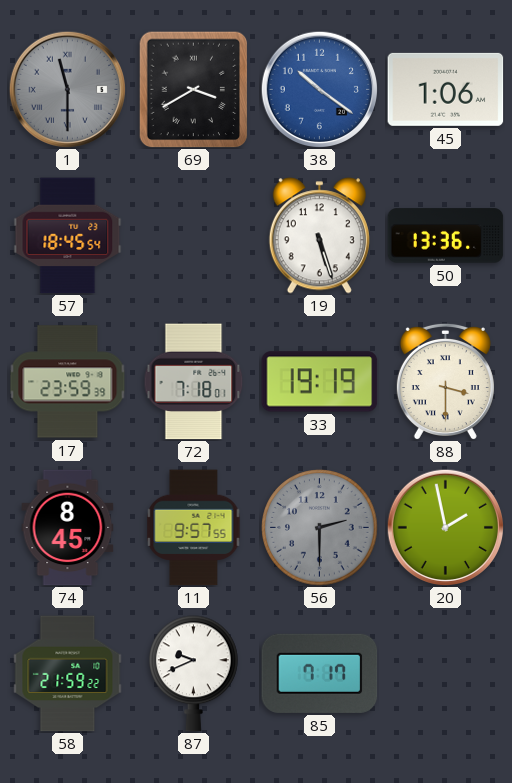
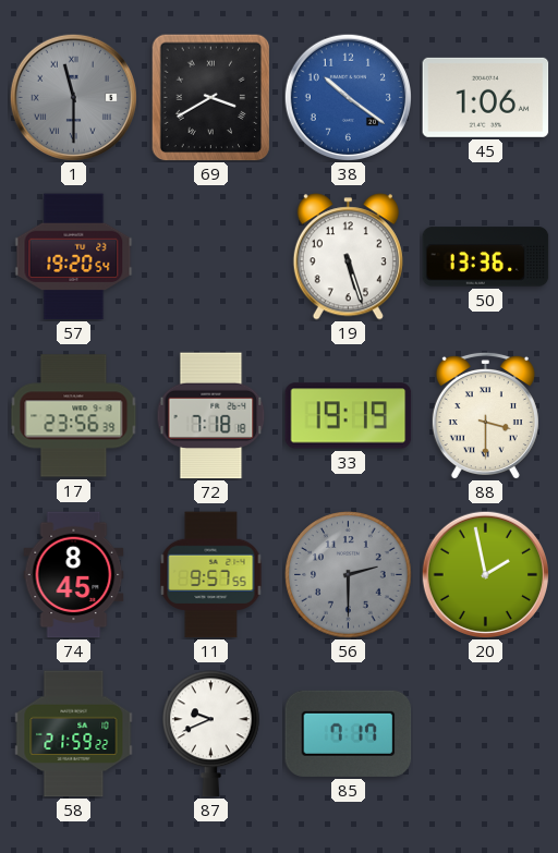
57: 18:45 -> 19:20 (74, 257)
17: 23:59 -> 23:56 (74, 416)
72: 7:18:01 -> 7:18:18 (211, 416)
